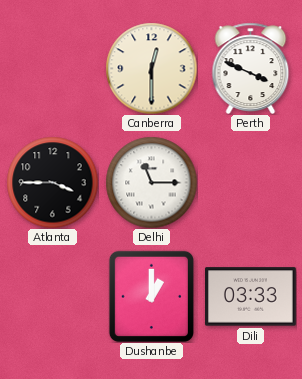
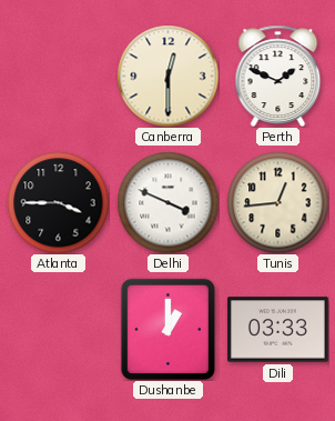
Perth: 3:49 -> 1:49 (278, 76)
Delhi: 11:15 -> 3:49 (167, 202)
Tunis: none -> 12:44 (277, 202)
